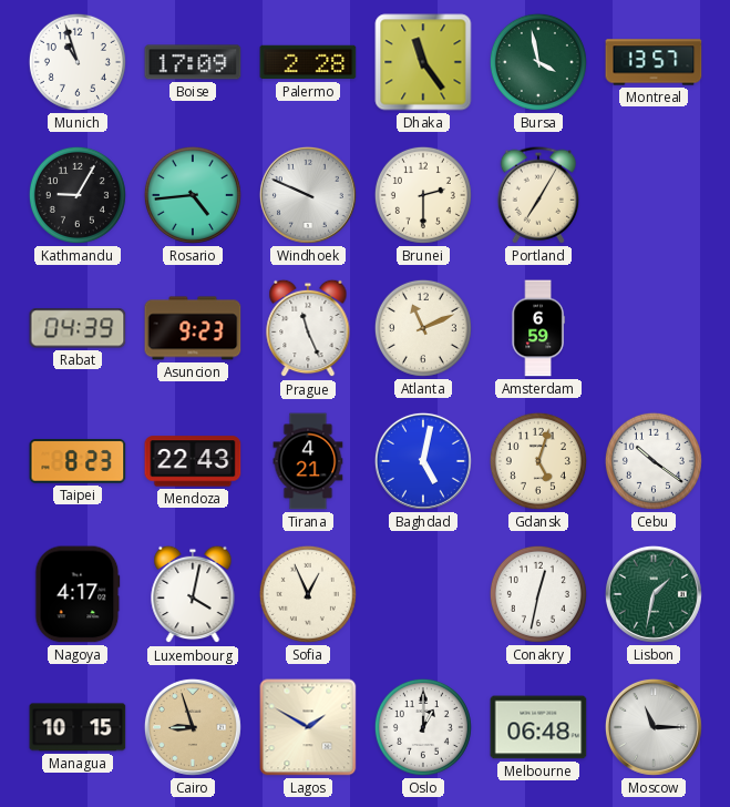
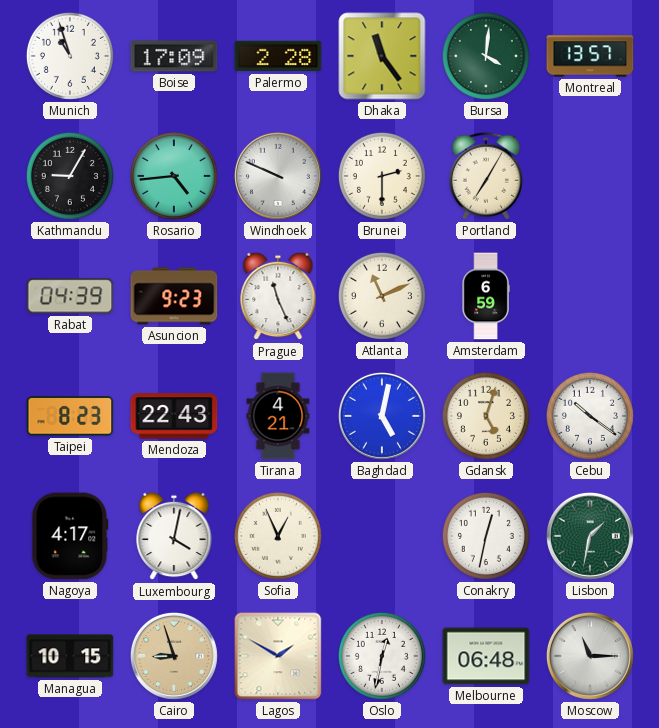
Bursa: 3:58 -> 4:01 (486, 56)
Oslo: 1:00 -> 12:32 (382, 656)
